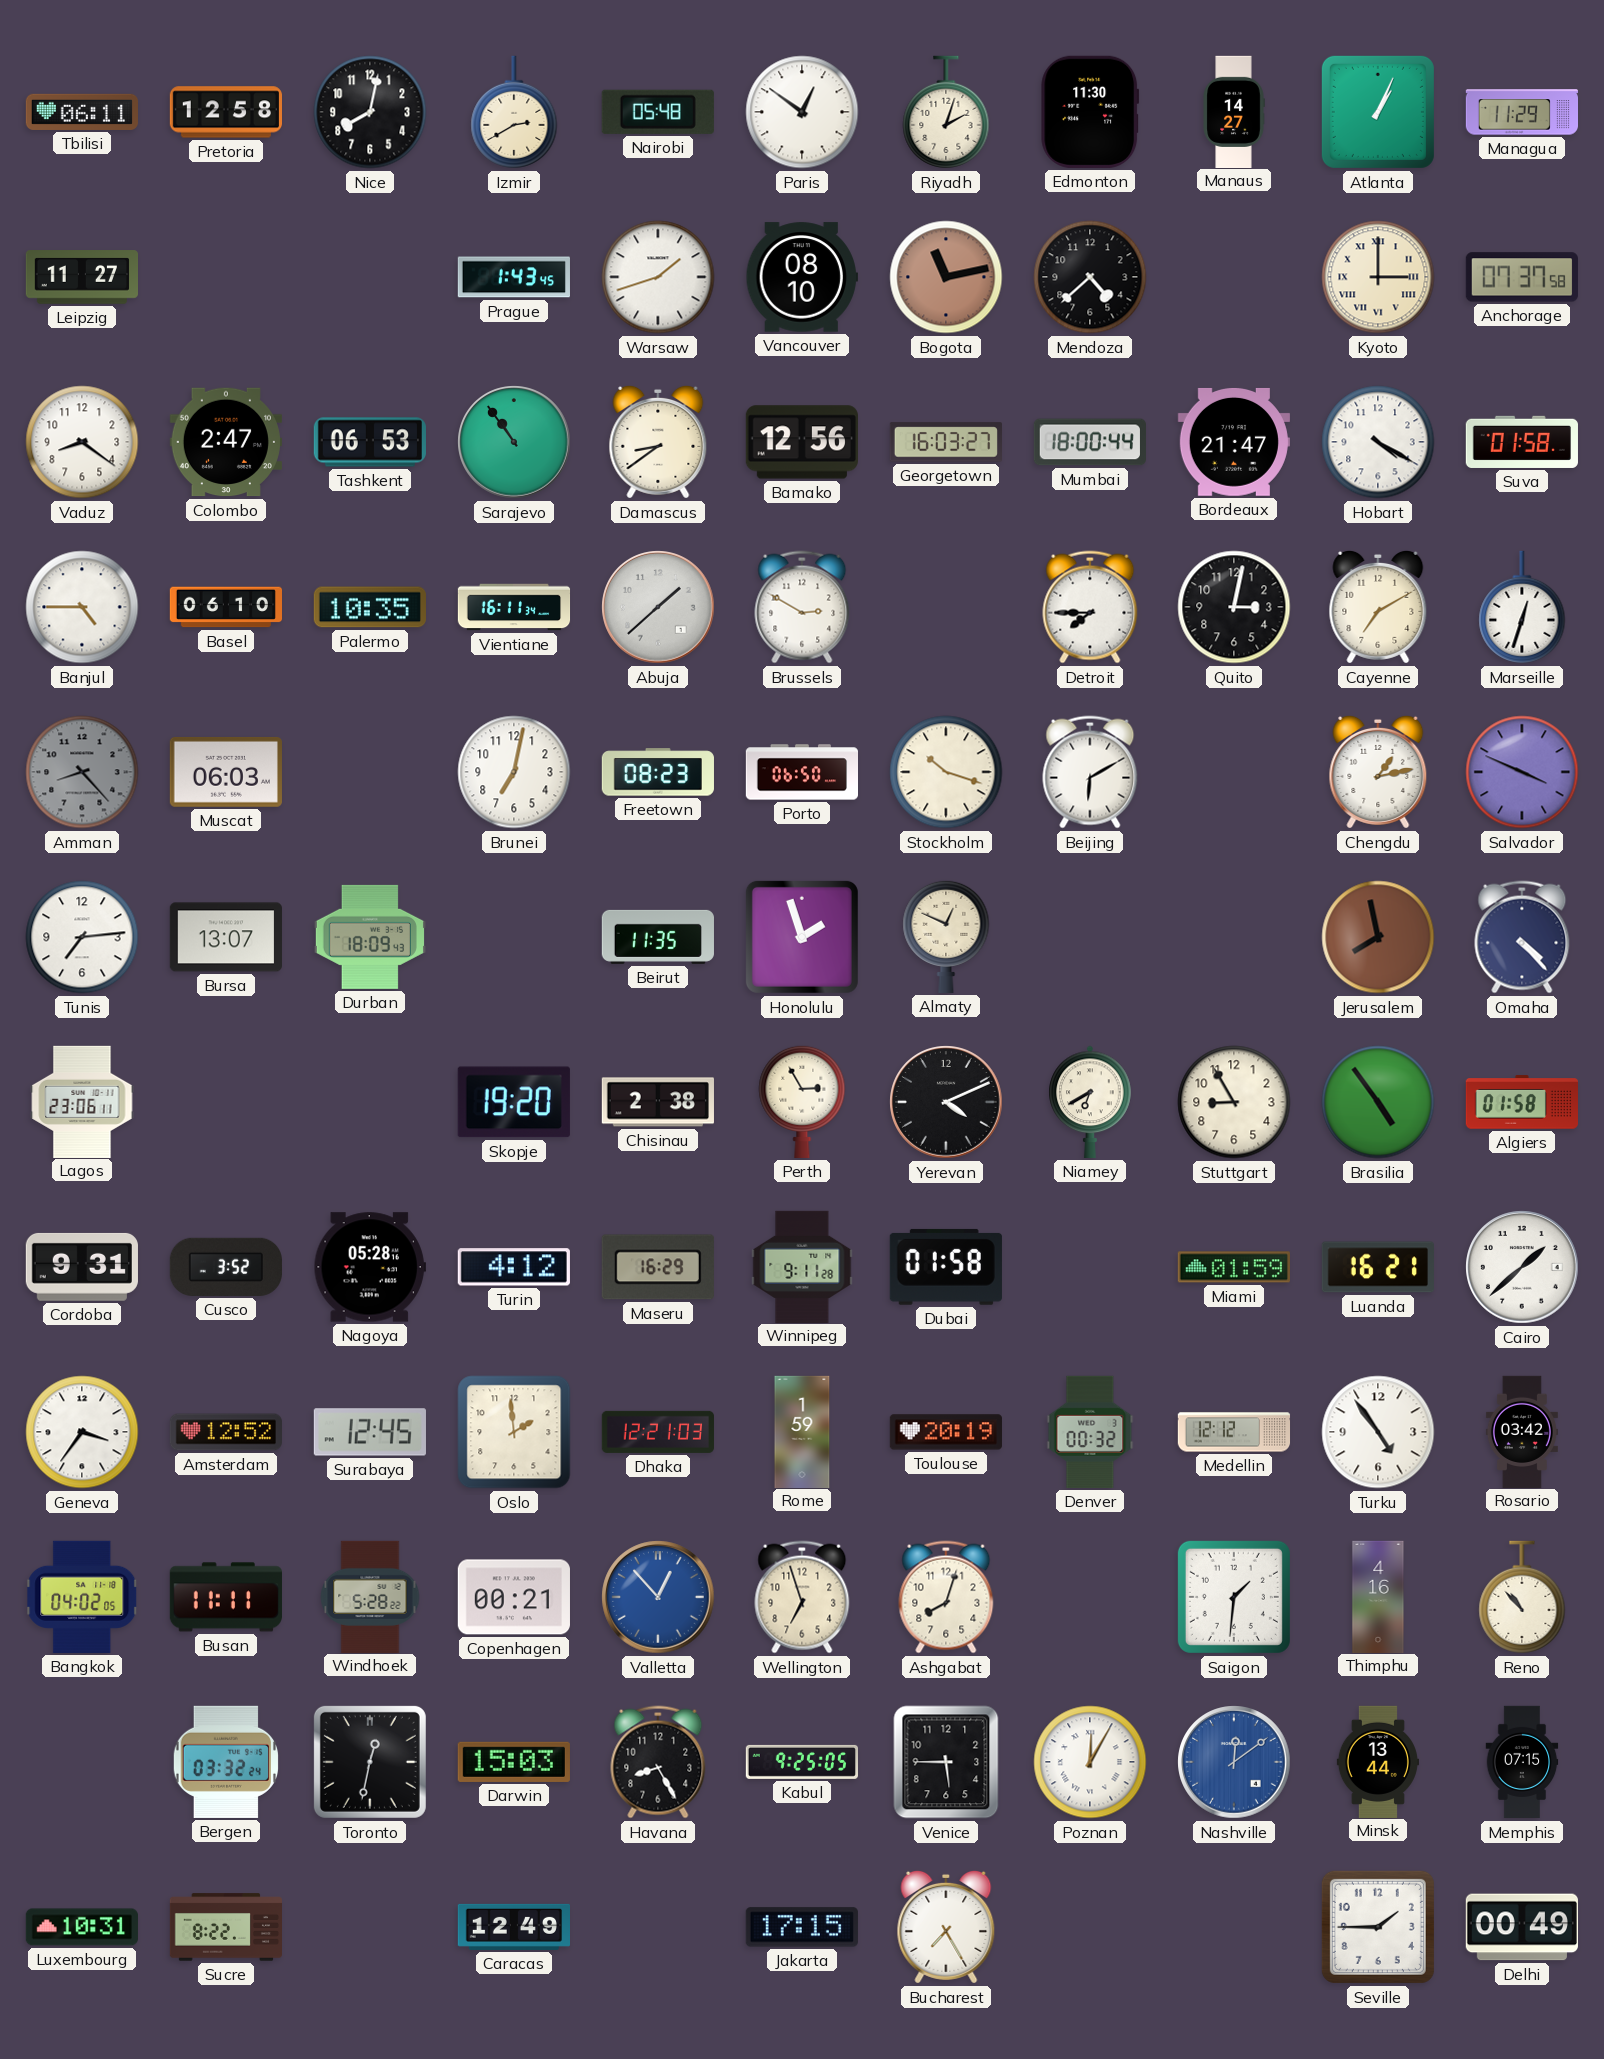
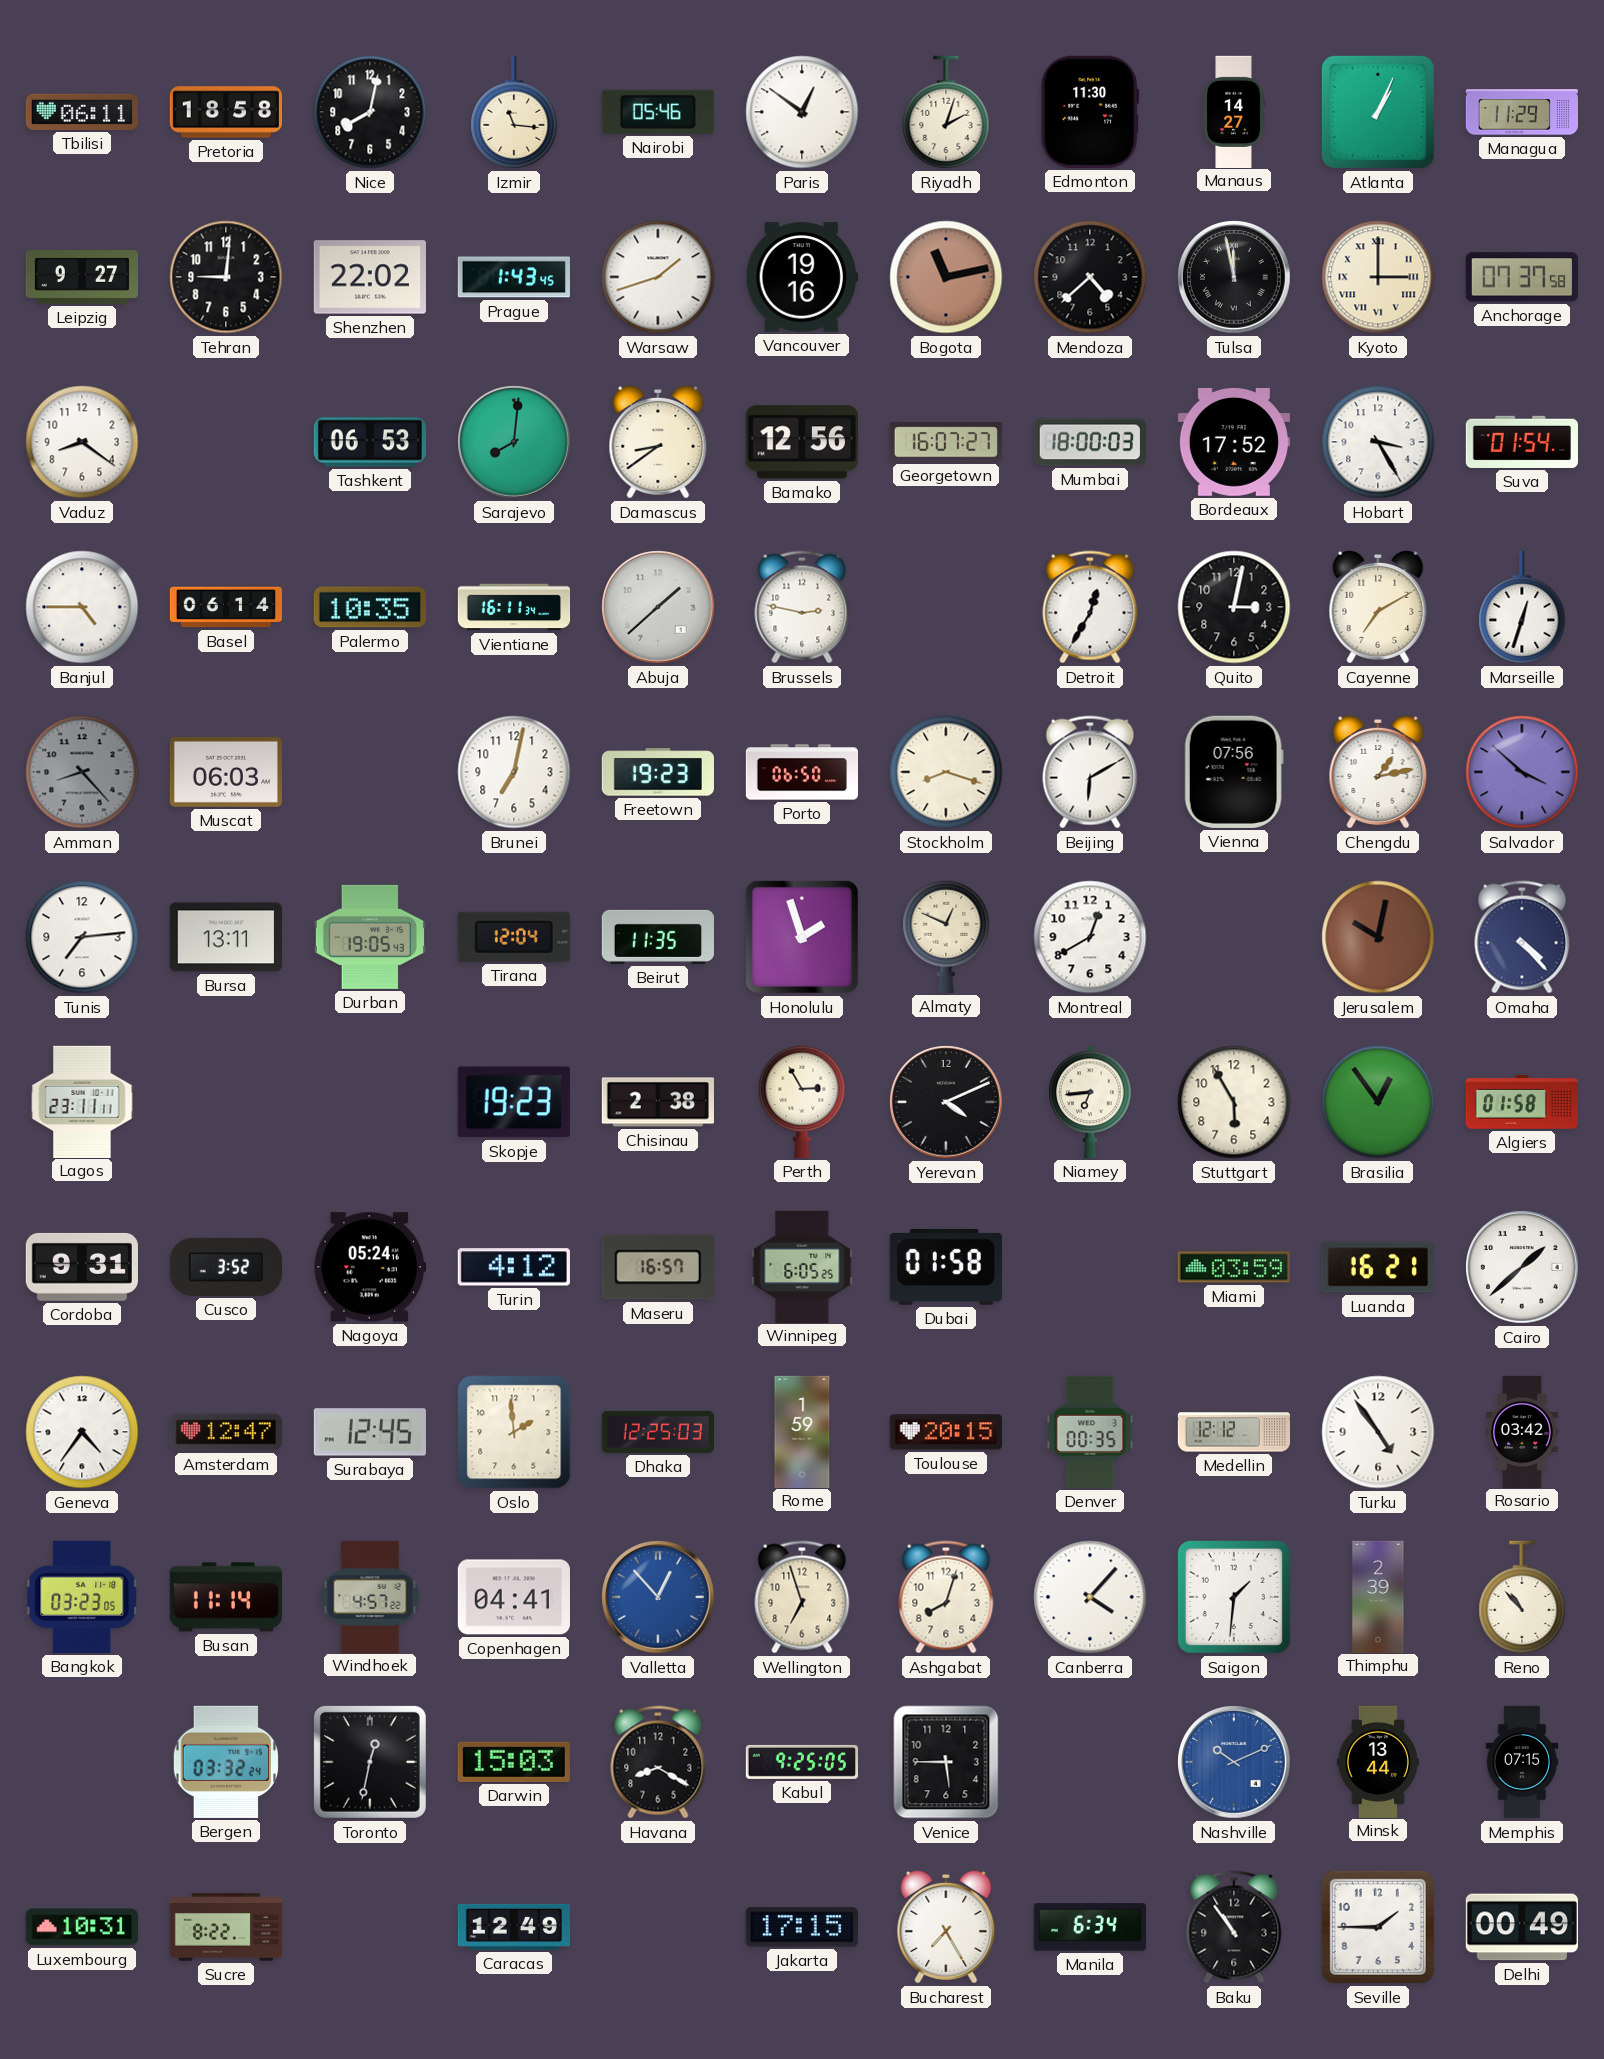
Pretoria: 12:58 -> 18:58 (225, 112)
Izmir: 2:40 -> 11:16 (514, 112)
Nairobi: 05:48 -> 05:46 (658, 112)
Leipzig: 11:27 -> 9:27 (81, 277)
Tehran: none -> 9:01 (226, 277)
Shenzhen: none -> 22:02 (370, 277)
Vancouver: 08:10 -> 19:16 (802, 277)
Tulsa: none -> 11:58 (1234, 277)
Colombo: 2:47 -> none (226, 442)
Sarajevo: 10:54 -> 8:01 (514, 442)
Georgetown: 16:03 -> 16:07 (946, 442)
Mumbai: 18:00:44 -> 18:00:03 (1090, 442)
Bordeaux: 21:47 -> 17:52 (1234, 442)
Hobart: 4:20 -> 3:25 (1378, 442)
Suva: 01:58 -> 01:54 (1521, 442)
Basel: 06:10 -> 06:14 (225, 607)
Brussels: 2:50 -> 2:47 (802, 607)
Detroit: 7:45 -> 12:35 (1090, 607)
Freetown: 08:23 -> 19:23 (658, 772)
Stockholm: 10:18 -> 8:18 (946, 772)
Vienna: none -> 07:56 (1234, 772)
Salvador: 3:49 -> 3:52 (1522, 772)
Bursa: 13:07 -> 13:11 (226, 937)
Durban: 18:09 -> 19:05 (370, 937)
Tirana: none -> 12:04 (514, 937)
Montreal: none -> 12:40 (1090, 937)
Jerusalem: 7:58 -> 10:02 (1378, 937)
Lagos: 23:06 -> 23:11 (82, 1101)
Skopje: 19:20 -> 19:23 (514, 1102)
Niamey: 6:40 -> 6:44 (1090, 1102)
Stuttgart: 8:55 -> 5:55 (1234, 1102)
Brasilia: 4:54 -> 12:54 (1378, 1102)
Nagoya: 05:28 -> 05:24 (370, 1267)
Maseru: 16:29 -> 16:57 (658, 1267)
Winnipeg: 9:11 -> 6:05 (802, 1266)
Miami: 01:59 -> 03:59 (1234, 1267)
Geneva: 3:36 -> 4:36 (82, 1432)
Amsterdam: 12:52 -> 12:47 (226, 1432)
Dhaka: 12:21 -> 12:25 (658, 1432)
Toulouse: 20:19 -> 20:15 (945, 1432)
Denver: 00:32 -> 00:35 (1090, 1432)
Bangkok: 04:02 -> 03:23 (82, 1597)
Busan: 11:11 -> 11:14 (226, 1597)
Windhoek: 5:28 -> 4:57 (370, 1596)
Copenhagen: 00:21 -> 04:41 (514, 1597)
Canberra: none -> 4:07 (1090, 1597)
Thimphu: 4:16 -> 2:39 (1378, 1596)
Havana: 8:25 -> 8:20 (658, 1762)
Poznan: 12:05 -> none (1090, 1762)
Nashville: 12:09 -> 10:11 (1234, 1762)
Manila: none -> 6:34 (1090, 1927)
Baku: none -> 10:54 (1234, 1927)
